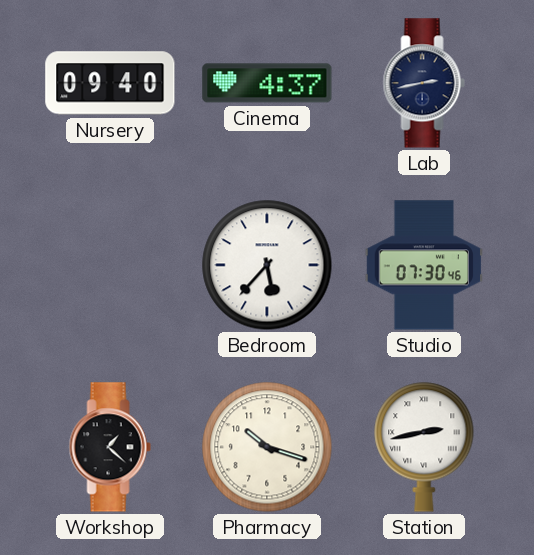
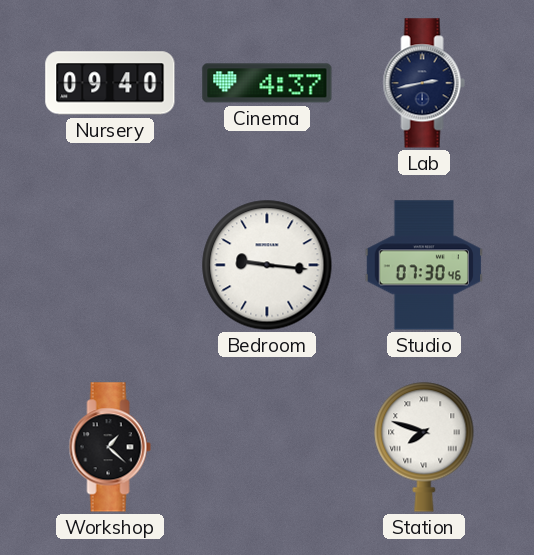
Bedroom: 5:37 -> 9:16 (267, 265)
Pharmacy: 10:18 -> none (267, 447)
Station: 2:43 -> 7:48 (424, 447)
